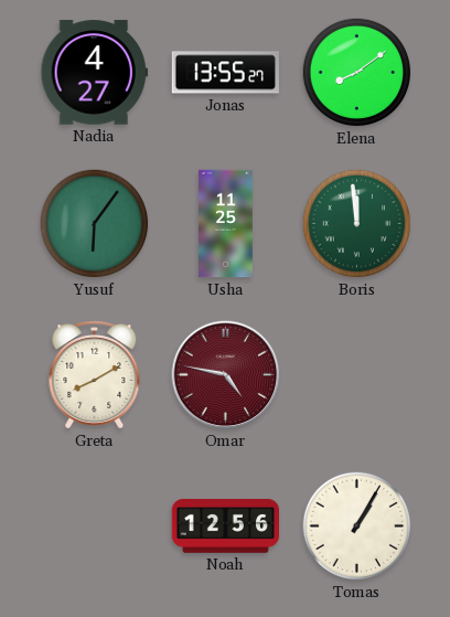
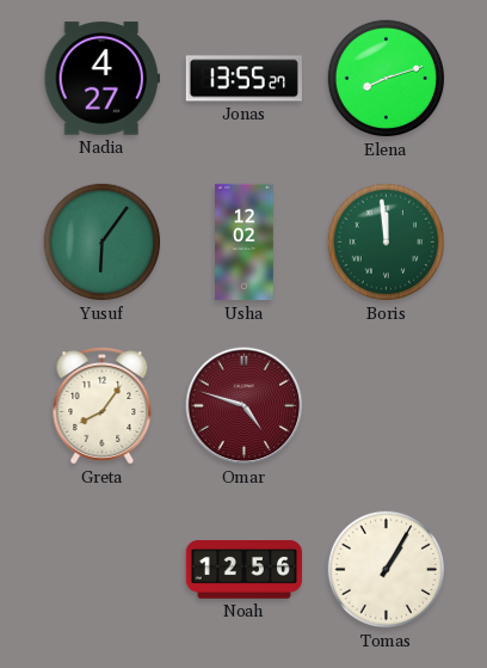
Elena: 8:09 -> 8:12 (387, 79)
Usha: 11:25 -> 12:02 (245, 243)
Greta: 8:10 -> 8:06 (103, 406)
Omar: 4:47 -> 4:48 (245, 406)
